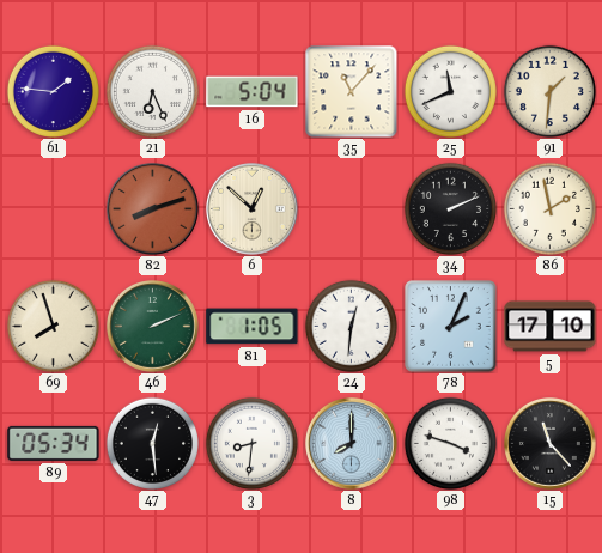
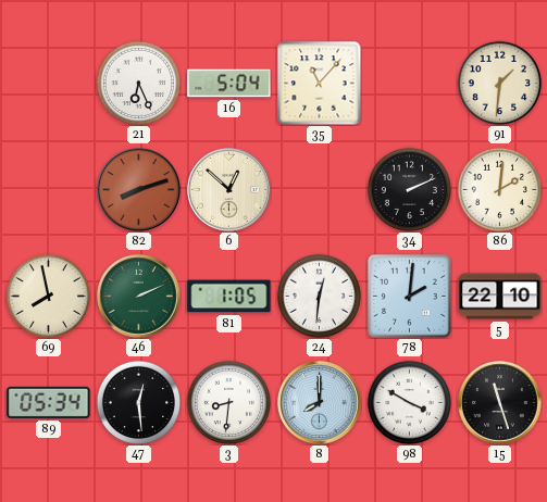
61: 1:46 -> none (53, 91)
25: 11:41 -> none (450, 91)
86: 1:58 -> 2:01 (499, 189)
69: 7:57 -> 7:58 (48, 296)
78: 2:04 -> 2:01 (410, 297)
5: 17:10 -> 22:10 (500, 297)
98: 3:48 -> 3:50 (409, 402)
15: 11:23 -> 11:27 (500, 403)
